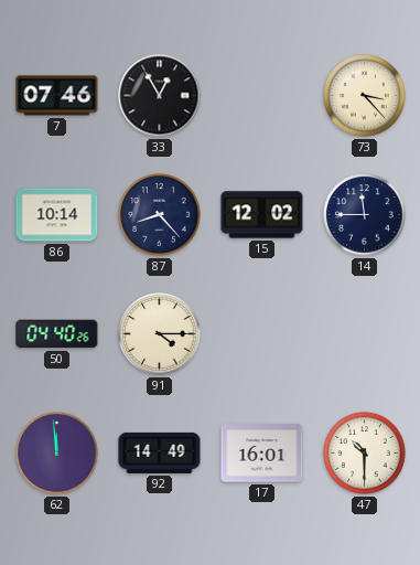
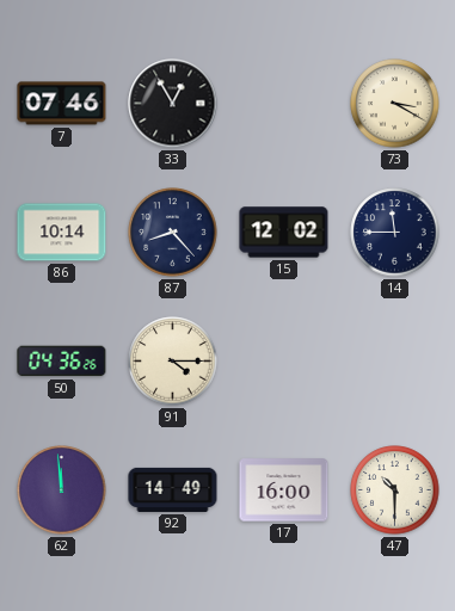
73: 3:23 -> 3:20 (395, 104)
50: 04:40 -> 04:36 (62, 362)
17: 16:01 -> 16:00 (284, 490)
